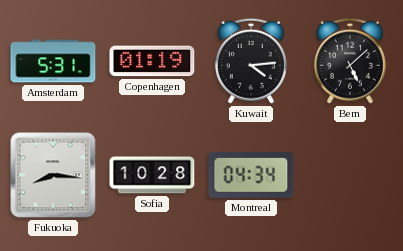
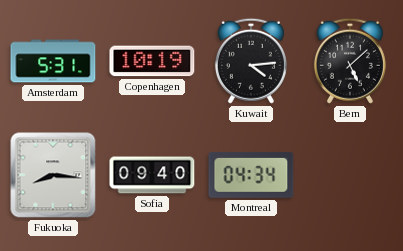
Copenhagen: 01:19 -> 10:19 (152, 61)
Sofia: 10:28 -> 09:40 (152, 175)
